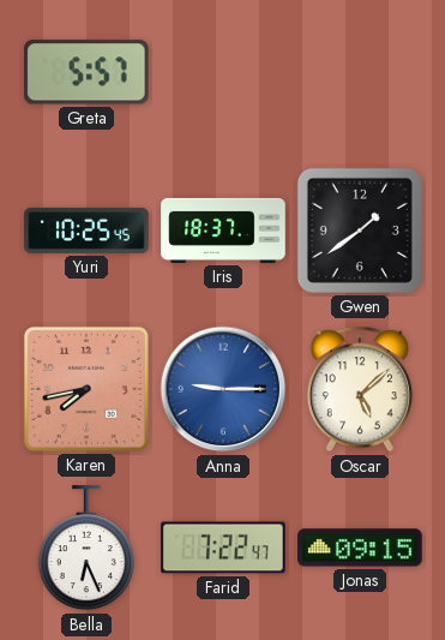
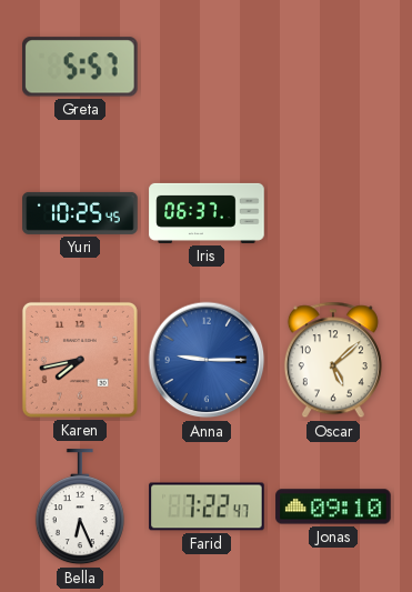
Iris: 18:37 -> 06:37 (207, 213)
Gwen: 1:39 -> none (360, 231)
Jonas: 09:15 -> 09:10 (333, 506)
